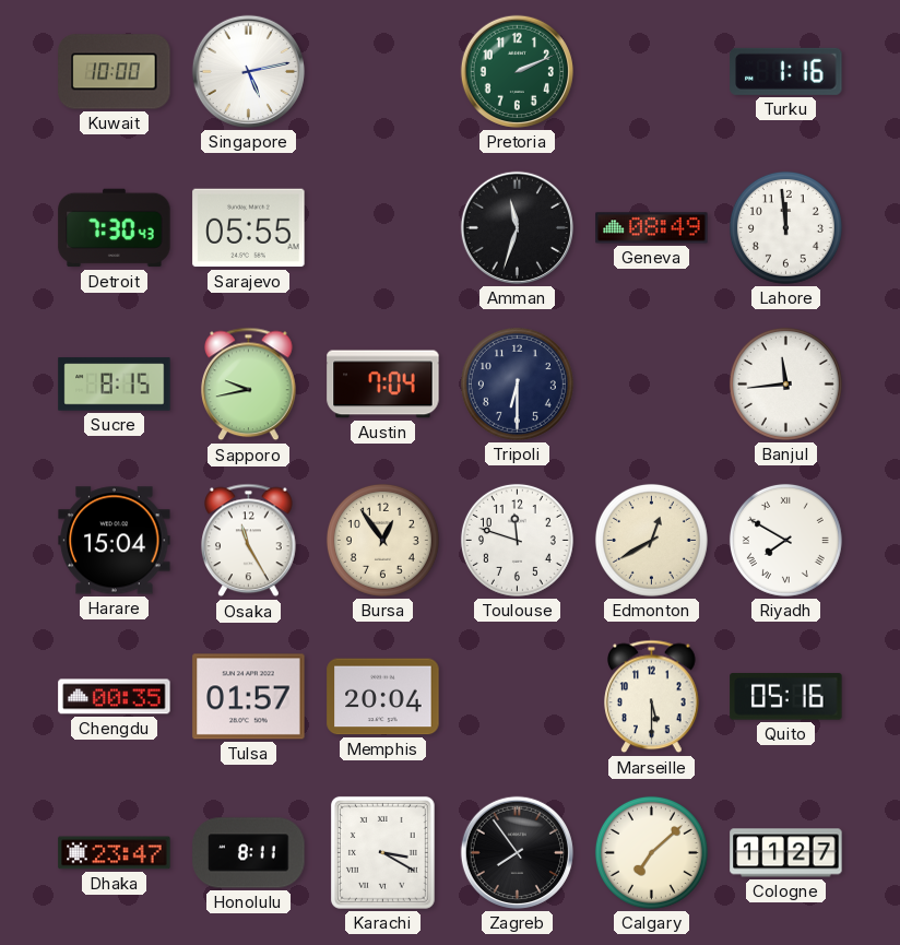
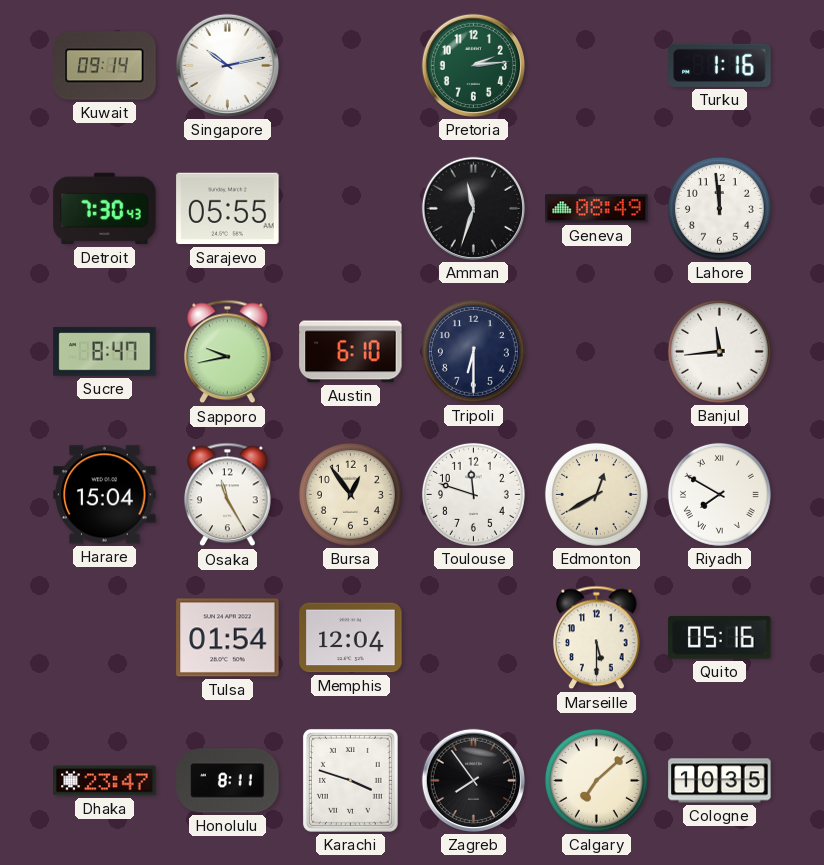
Kuwait: 10:00 -> 09:14 (105, 66)
Singapore: 5:13 -> 10:13 (227, 65)
Pretoria: 2:11 -> 2:14 (473, 65)
Sucre: 8:15 -> 8:47 (105, 352)
Austin: 7:04 -> 6:10 (351, 352)
Chengdu: 00:35 -> none (115, 697)
Tulsa: 01:57 -> 01:54 (228, 638)
Memphis: 20:04 -> 12:04 (351, 638)
Karachi: 3:20 -> 3:48 (350, 780)
Cologne: 11:27 -> 10:35 (720, 781)
